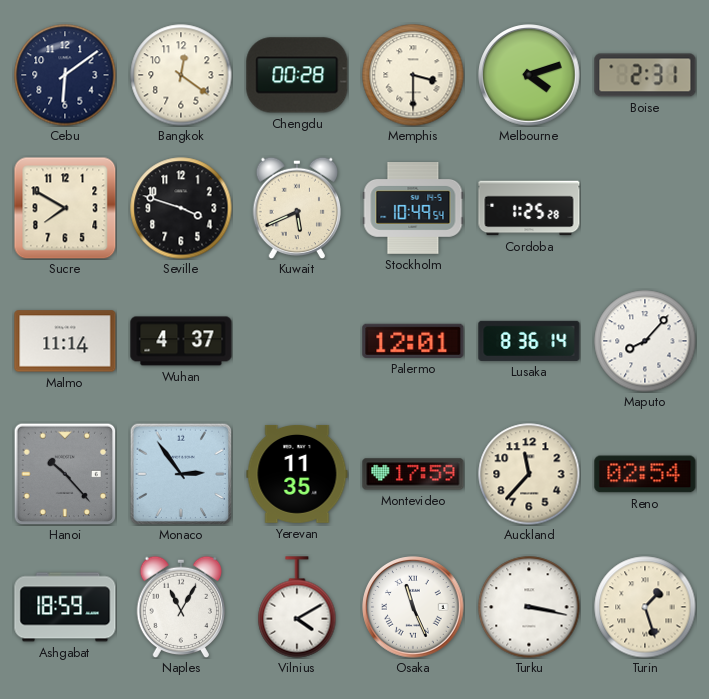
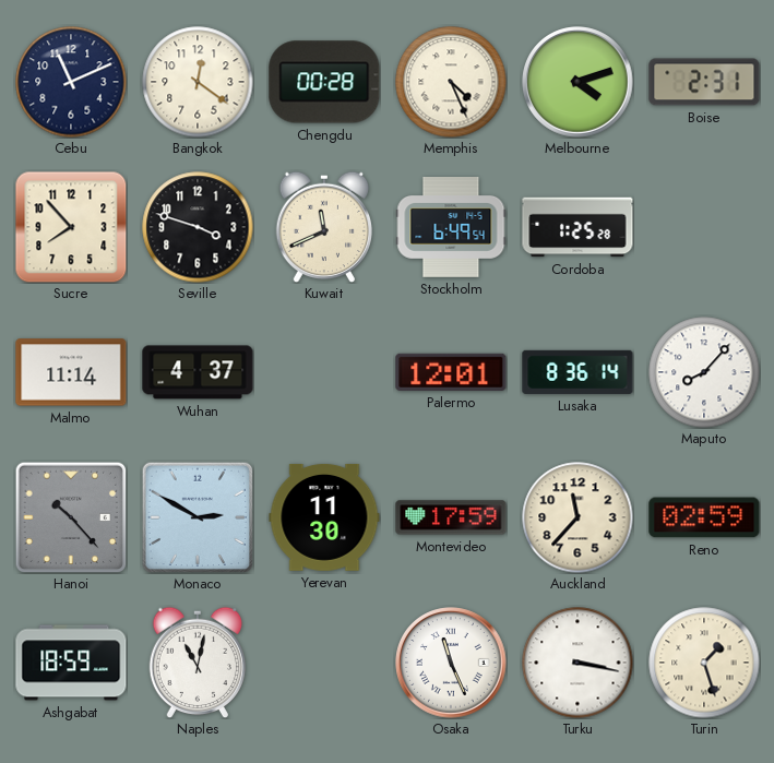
Cebu: 6:09 -> 11:11 (71, 82)
Memphis: 3:30 -> 4:26 (451, 82)
Sucre: 7:50 -> 7:53 (71, 227)
Kuwait: 5:41 -> 11:41 (323, 227)
Stockholm: 10:49 -> 6:49 (451, 228)
Monaco: 2:54 -> 2:50 (198, 517)
Yerevan: 11:35 -> 11:30 (324, 517)
Reno: 02:54 -> 02:59 (704, 517)
Naples: 11:05 -> 11:02 (197, 663)
Vilnius: 4:10 -> none (297, 607)
